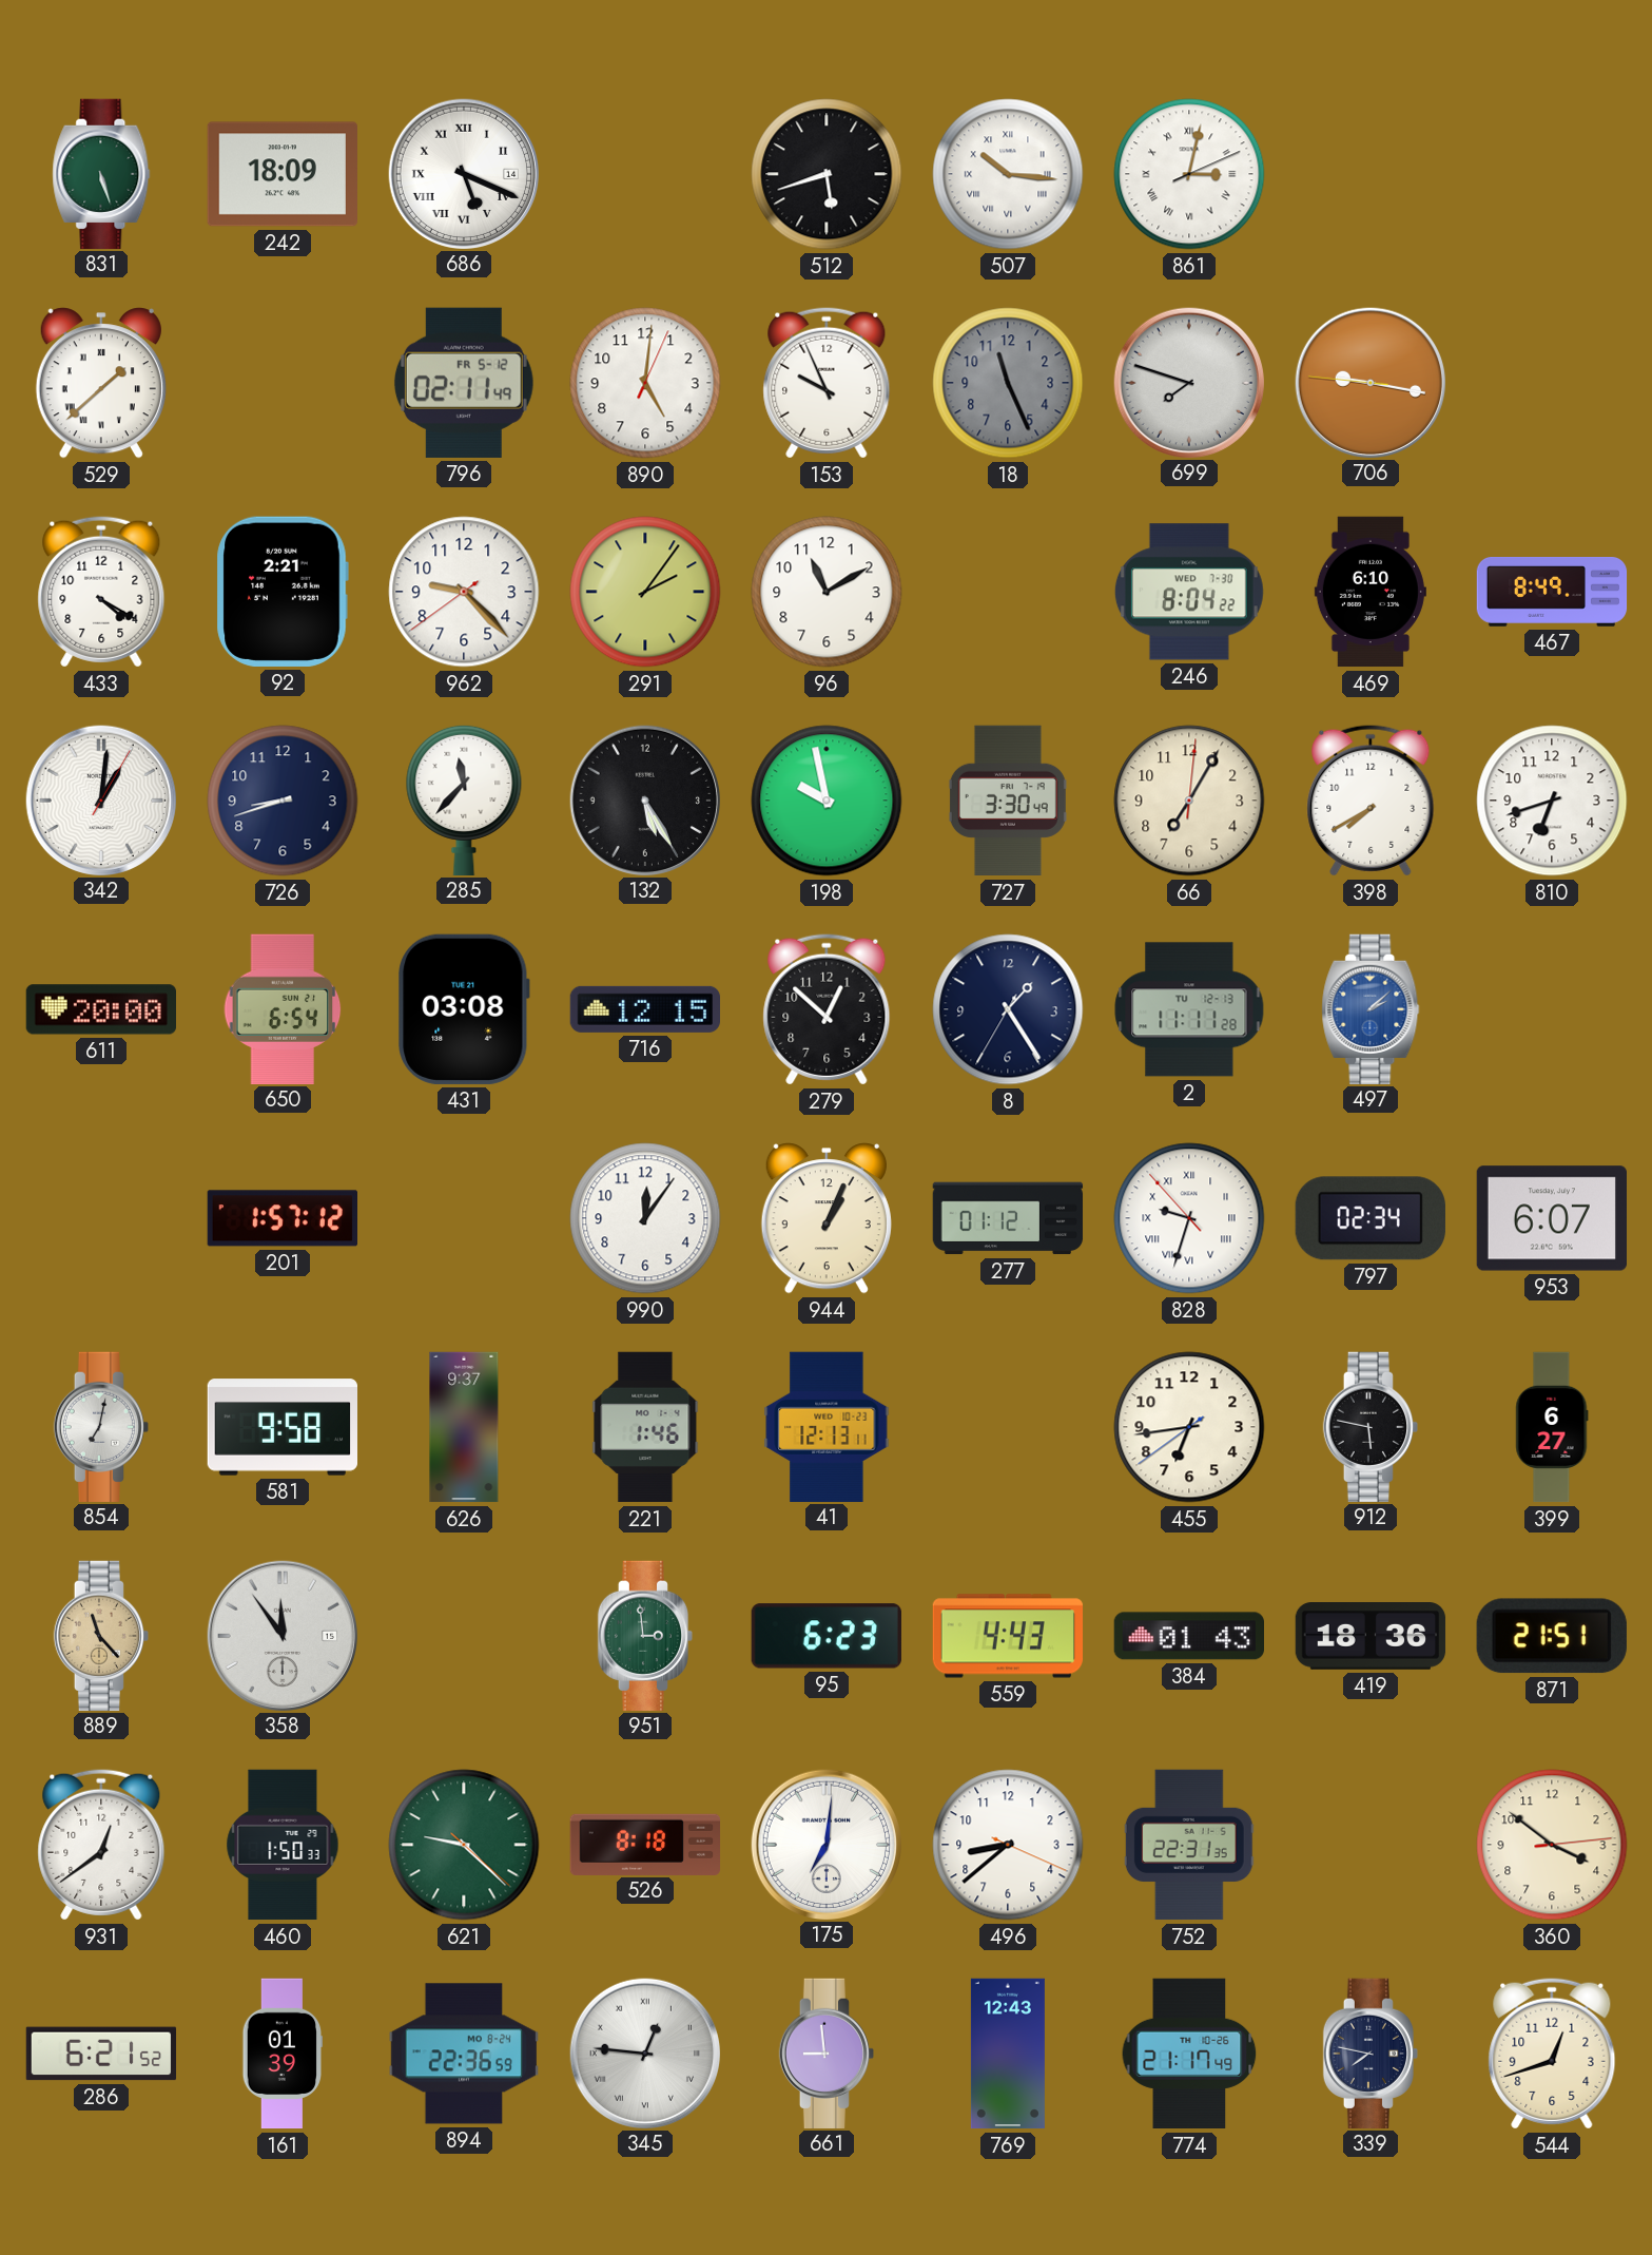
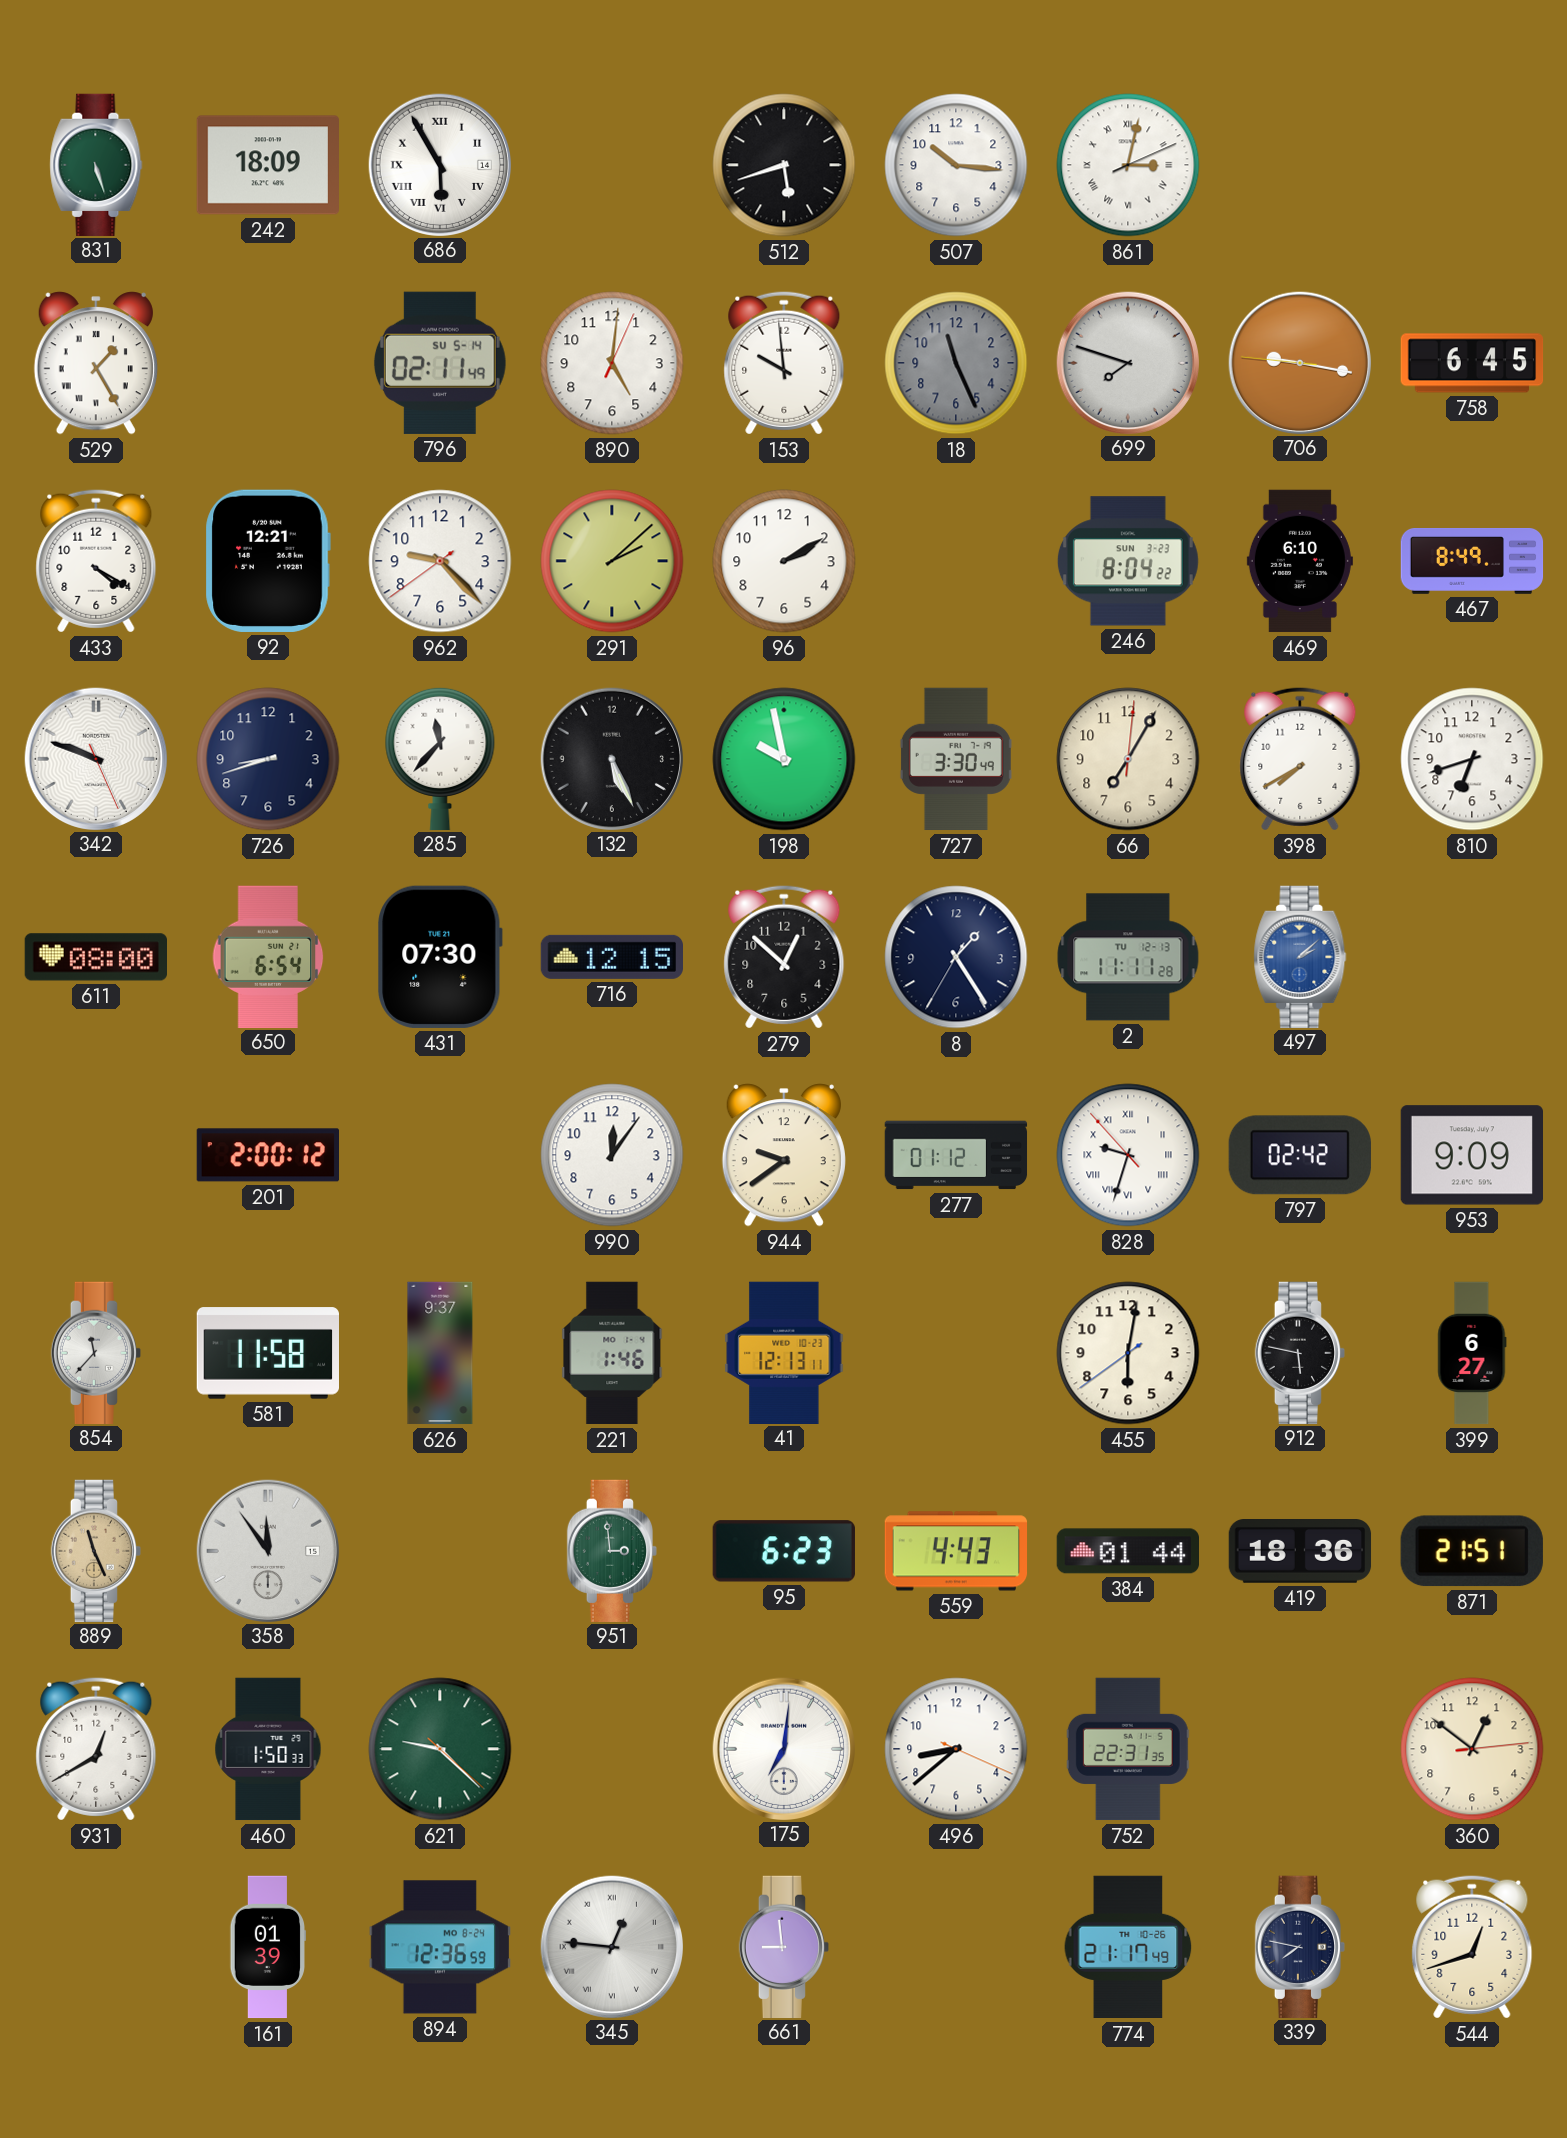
686: 5:19 -> 5:55 (439, 164)
507 numerals: Roman -> Arabic (956, 165)
529: 1:38 -> 1:25 (96, 363)
796 date: FR 5-12 -> SU 5-14 (440, 363)
153: 9:56 -> 9:59 (784, 363)
758: none -> 6:45 (1472, 363)
92: 2:21 -> 12:21 (268, 561)
291: 2:06 -> 2:08 (612, 561)
96: 11:10 -> 2:10 (784, 561)
246 date: WED 7-30 -> SUN 3-23 (1128, 561)
342: 1:01 -> 9:48 (95, 758)
132: 5:25 -> 5:26 (611, 758)
611: 20:00 -> 08:00 (95, 957)
431: 03:08 -> 07:30 (440, 957)
201: 1:57 -> 2:00 (267, 1155)
944: 1:04 -> 9:39 (784, 1155)
797: 02:34 -> 02:42 (1300, 1155)
953: 6:07 -> 9:09 (1471, 1155)
854: 7:02 -> 11:37 (96, 1352)
581: 9:58 -> 11:58 (267, 1353)
455: 6:43 -> 6:01 (1128, 1353)
889: 11:23 -> 11:26 (96, 1550)
384: 01:43 -> 01:44 (1127, 1551)
931: 12:39 -> 12:40 (96, 1749)
526: 8:18 -> none (645, 1844)
360: 3:51 -> 12:51 (1472, 1749)
286: 6:21 -> none (101, 2054)
894: 22:36 -> 12:36 (439, 1947)
769: 12:43 -> none (1008, 2054)
